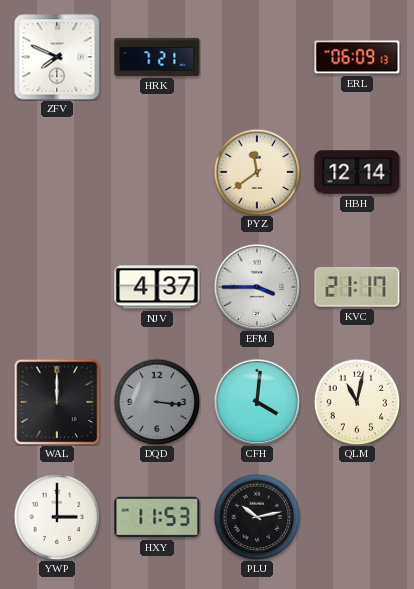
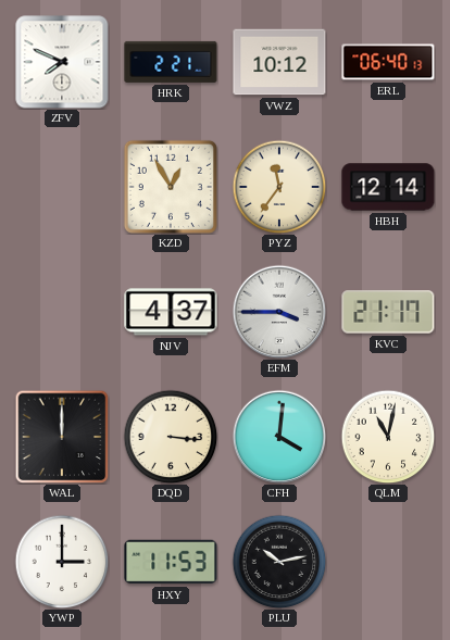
HRK: 7:21 -> 2:21 (171, 62)
VWZ: none -> 10:12 (279, 62)
ERL: 06:09 -> 06:40 (388, 62)
KZD: none -> 12:55 (171, 187)
PYZ: 11:39 -> 11:36 (279, 187)
DQD dial: grey -> cream (171, 437)
